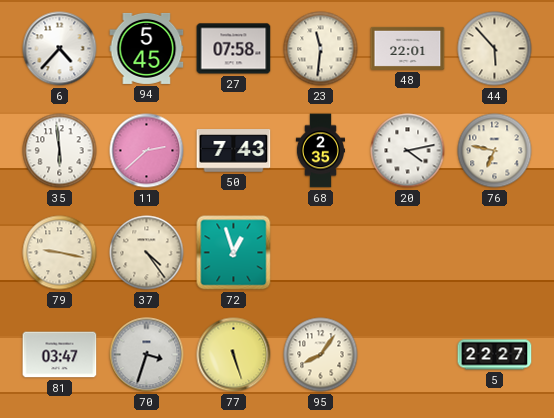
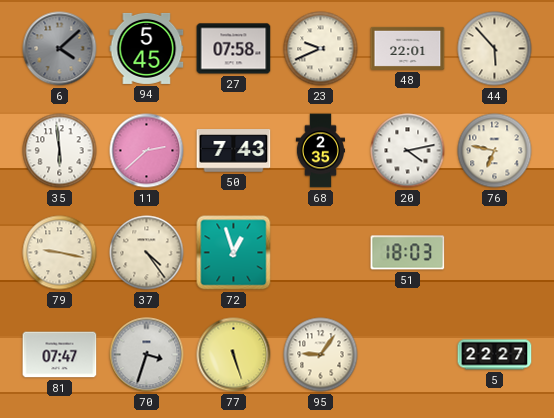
6: 4:37 -> 4:08 (60, 49)
6 dial: white -> grey (60, 49)
23: 11:31 -> 9:41 (321, 49)
51: none -> 18:03 (408, 253)
81: 03:47 -> 07:47 (60, 355)
95: 8:06 -> 9:06 (321, 355)
